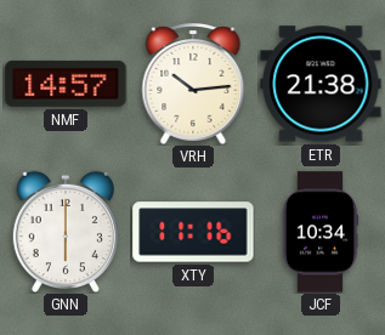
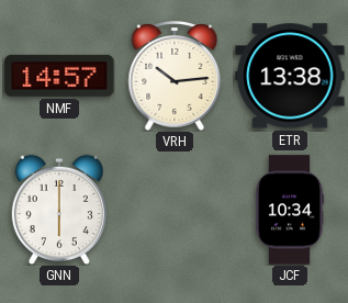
ETR: 21:38 -> 13:38 (290, 76)
XTY: 11:16 -> none (193, 232)
